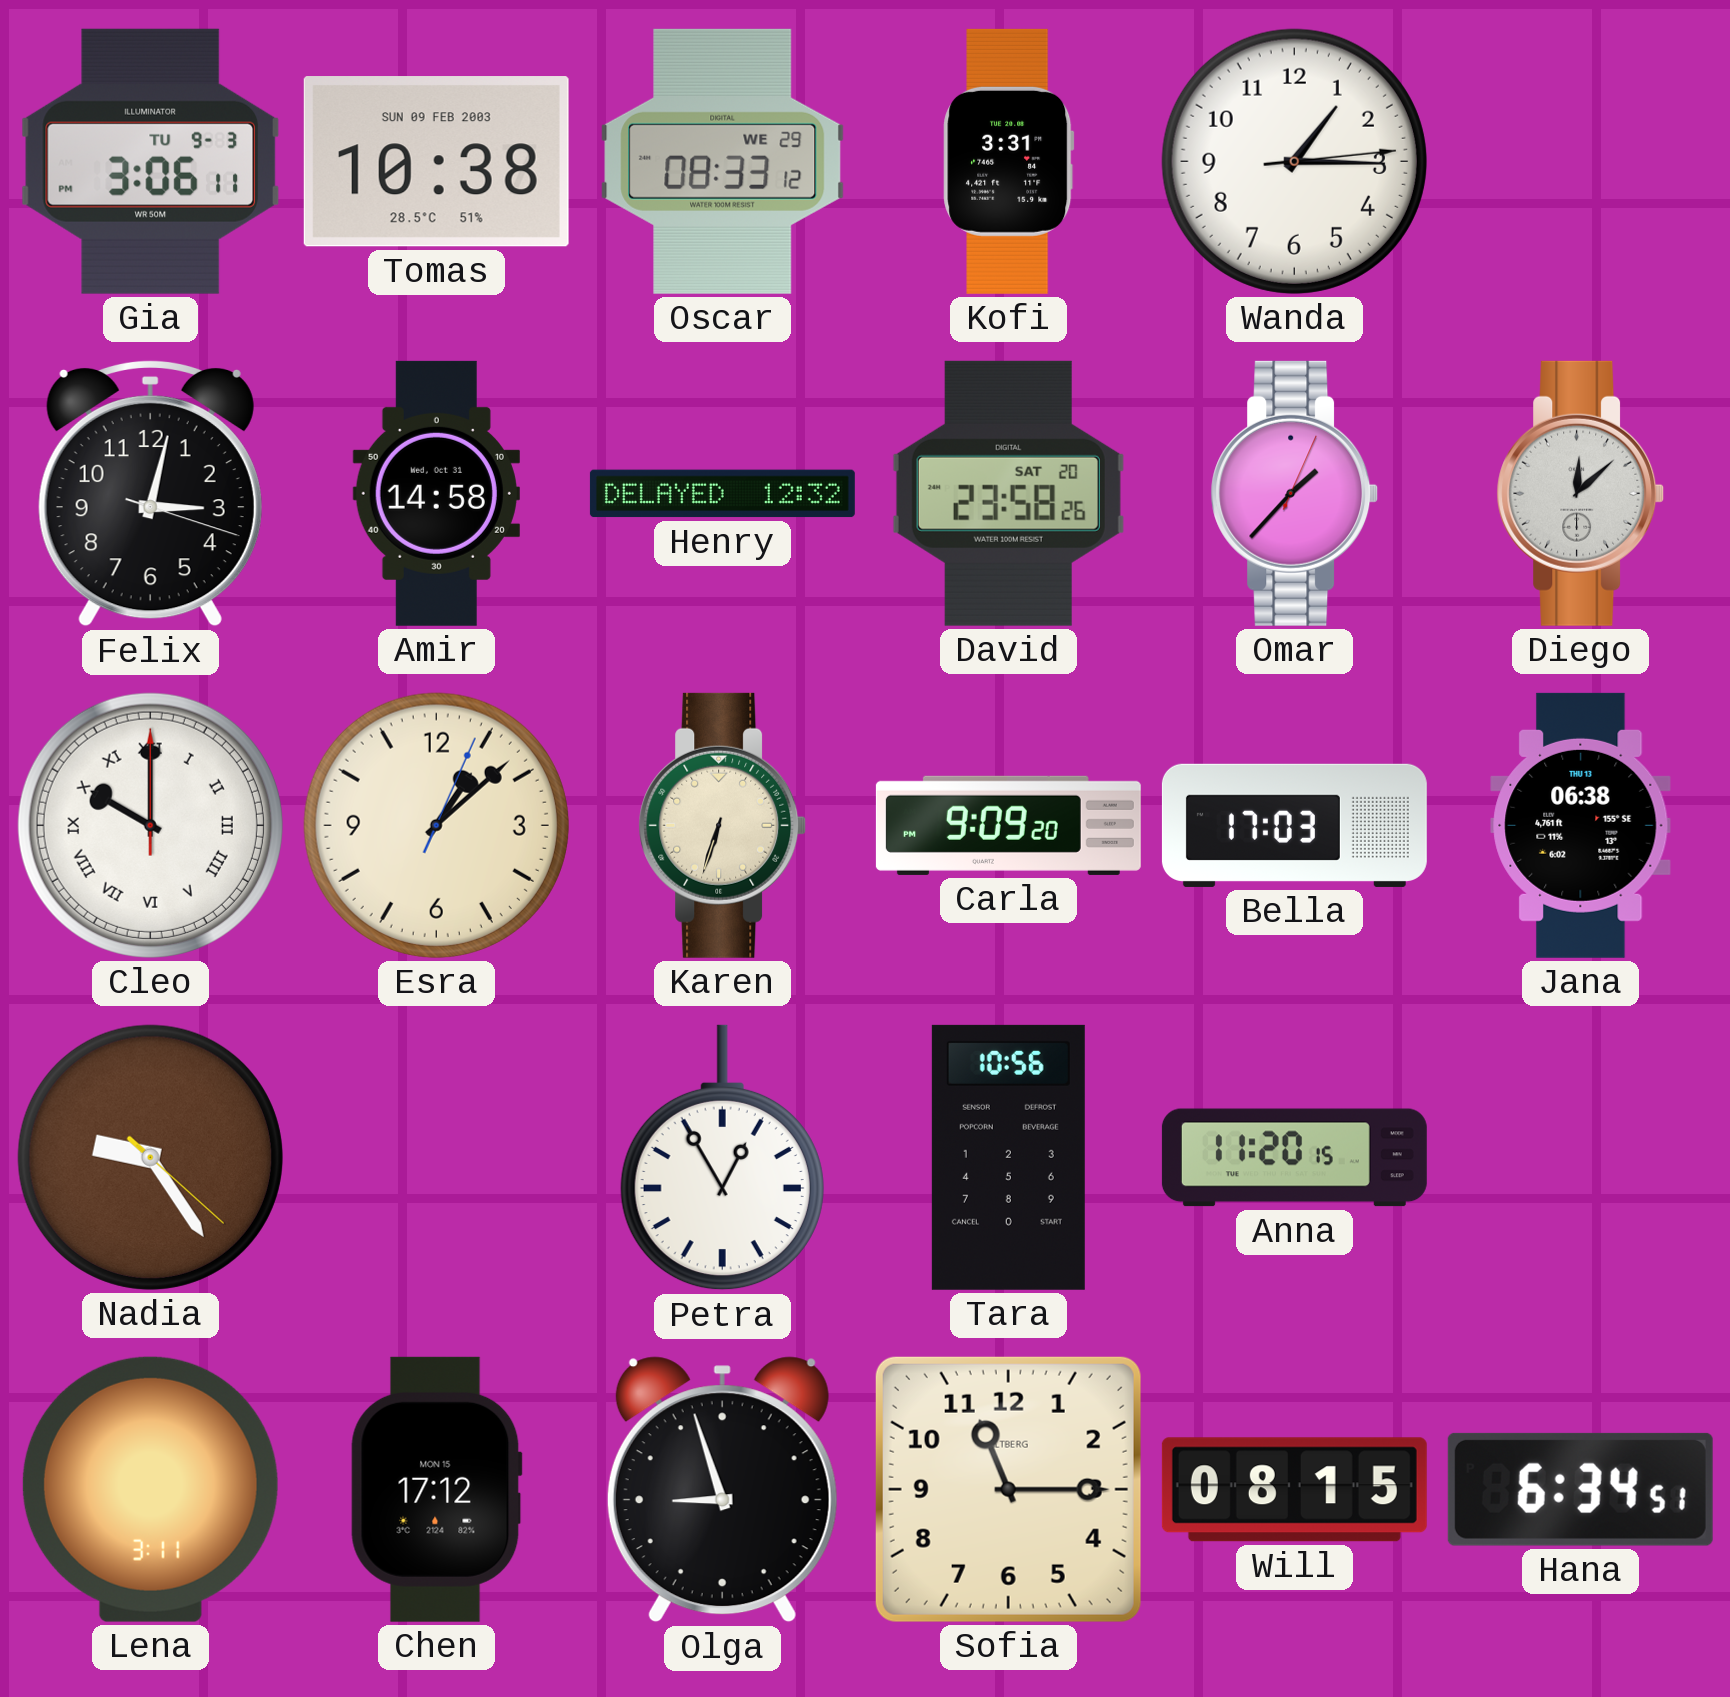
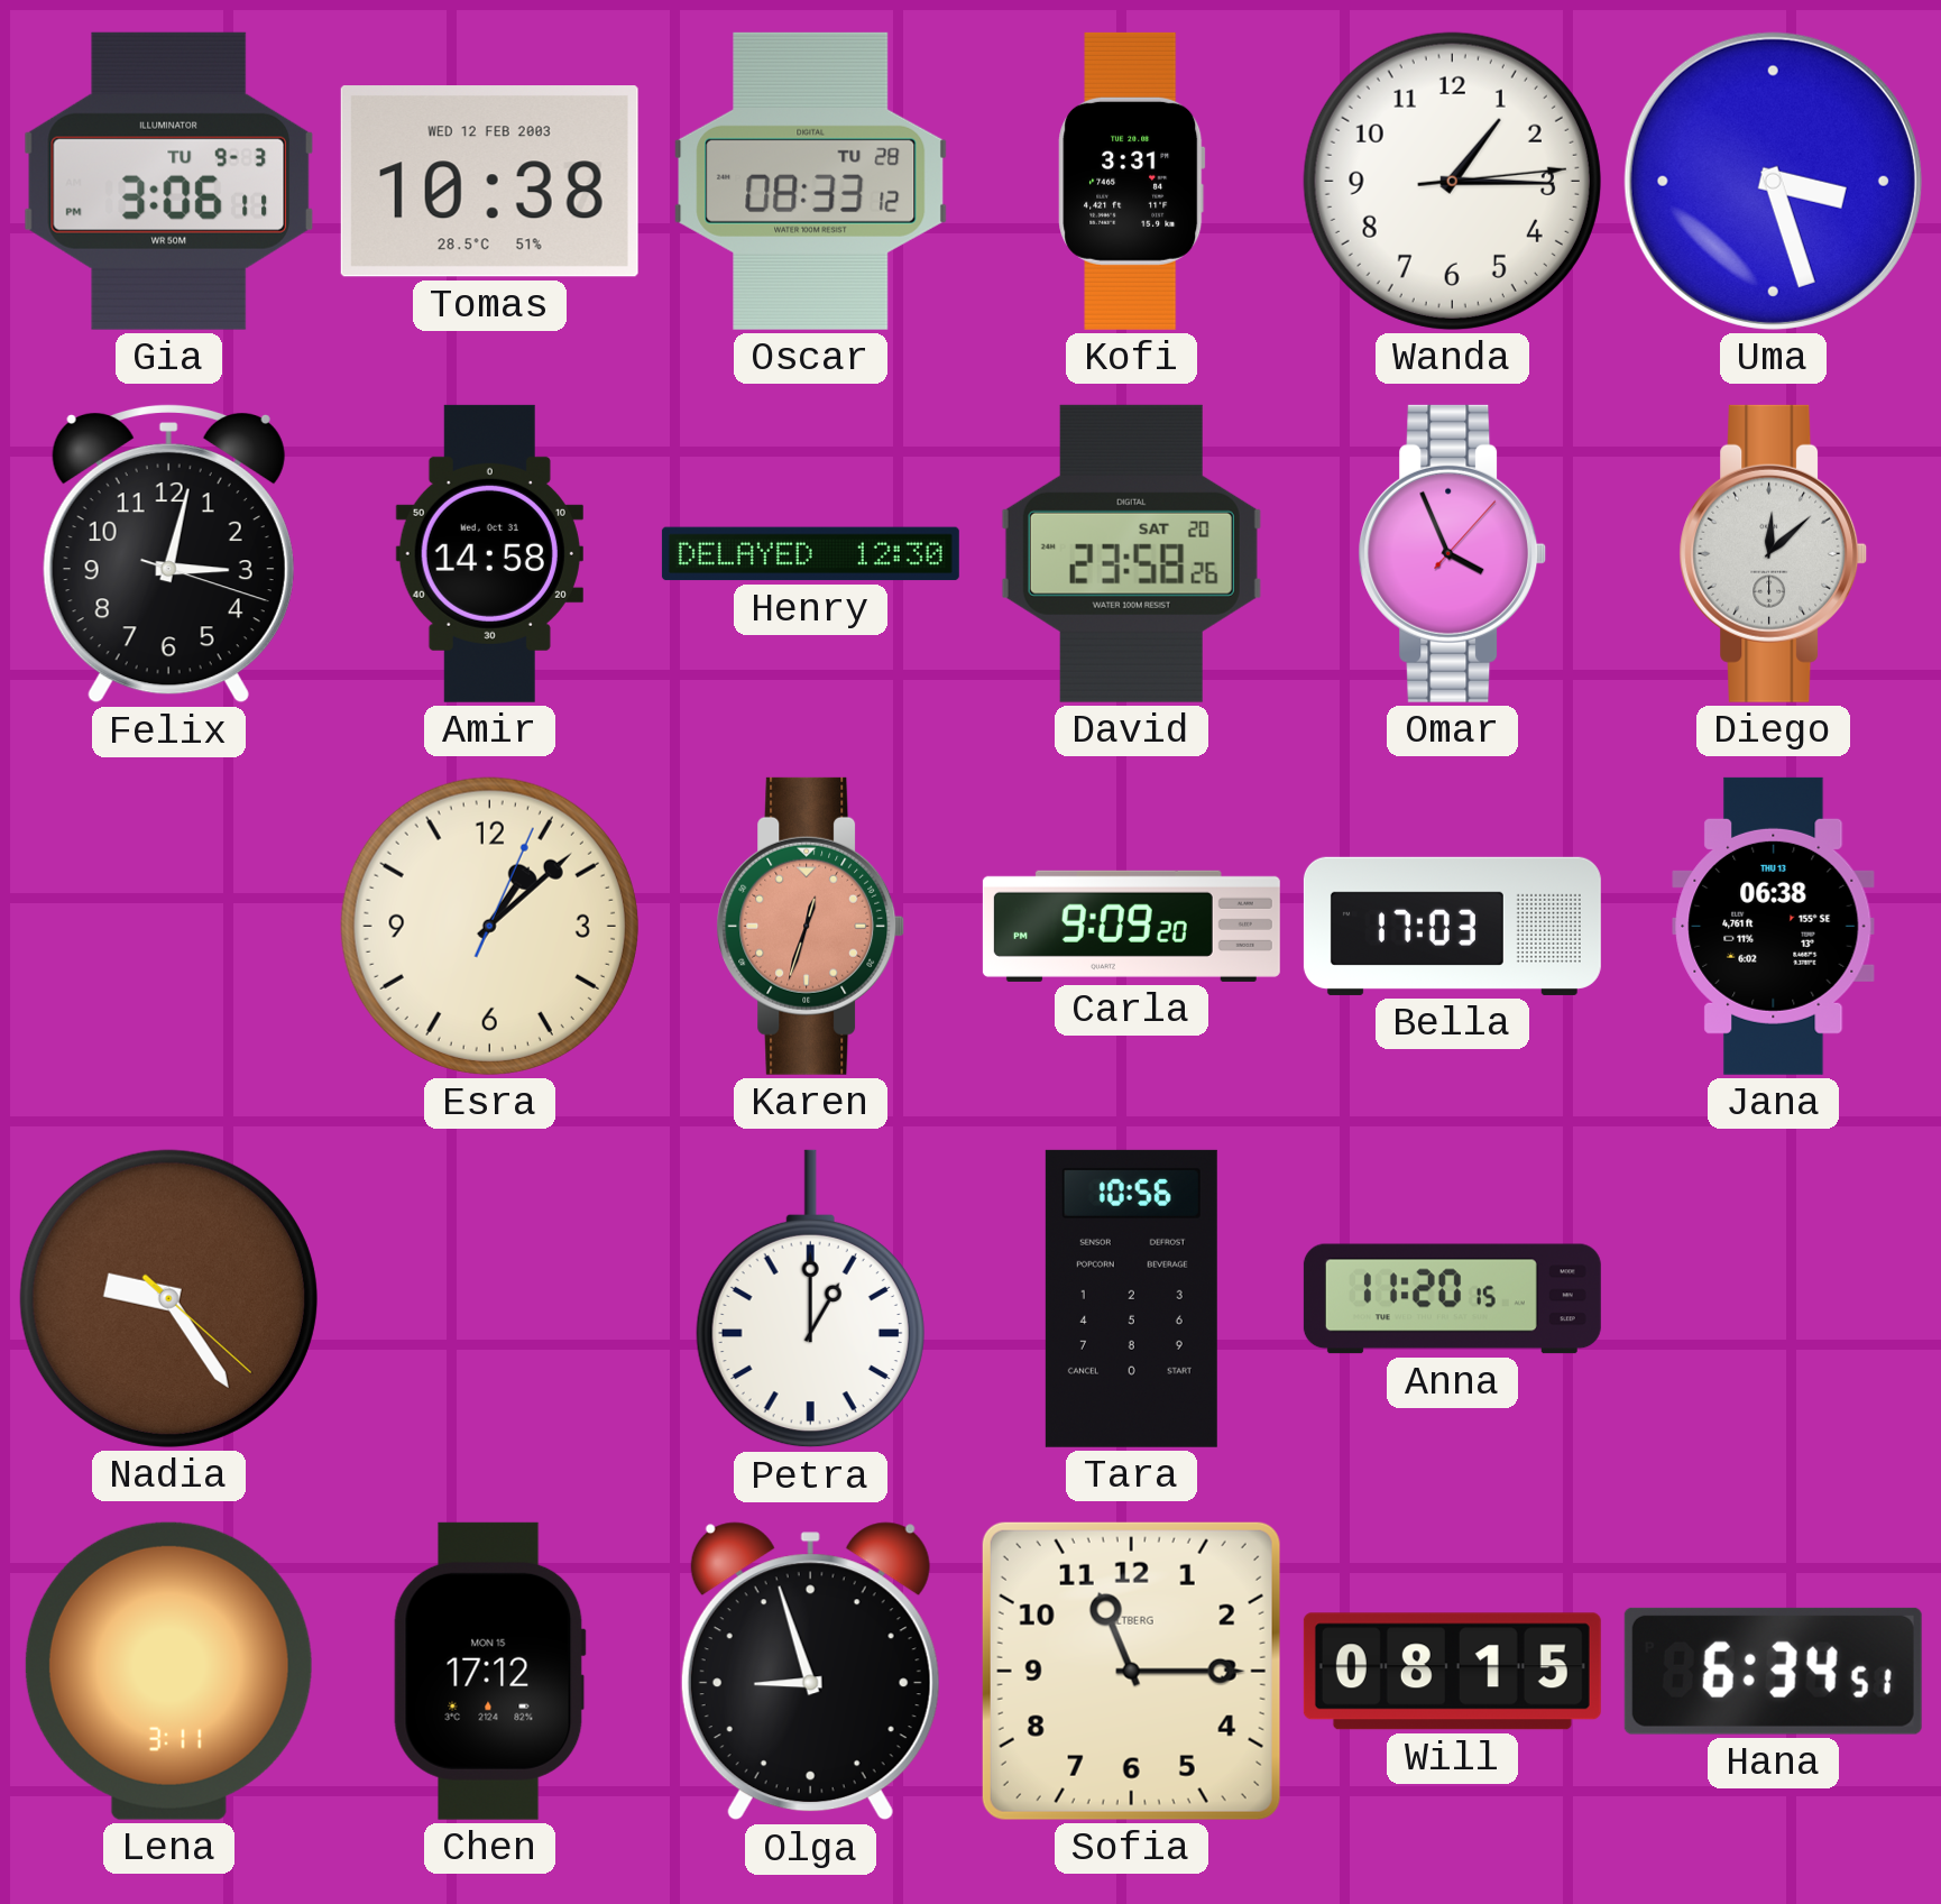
Tomas date: SUN 09 FEB 2003 -> WED 12 FEB 2003 (489, 182)
Oscar date: WE 29 -> TU 28 (811, 181)
Uma: none -> 3:27 (1773, 181)
Henry: 12:32 -> 12:30 (810, 554)
Omar: 1:37 -> 3:56 (1453, 553)
Cleo: 10:00 -> none (150, 825)
Karen: 6:33 -> 12:33 (811, 926)
Karen dial: cream -> salmon (811, 926)
Petra: 12:55 -> 1:00 (810, 1299)
